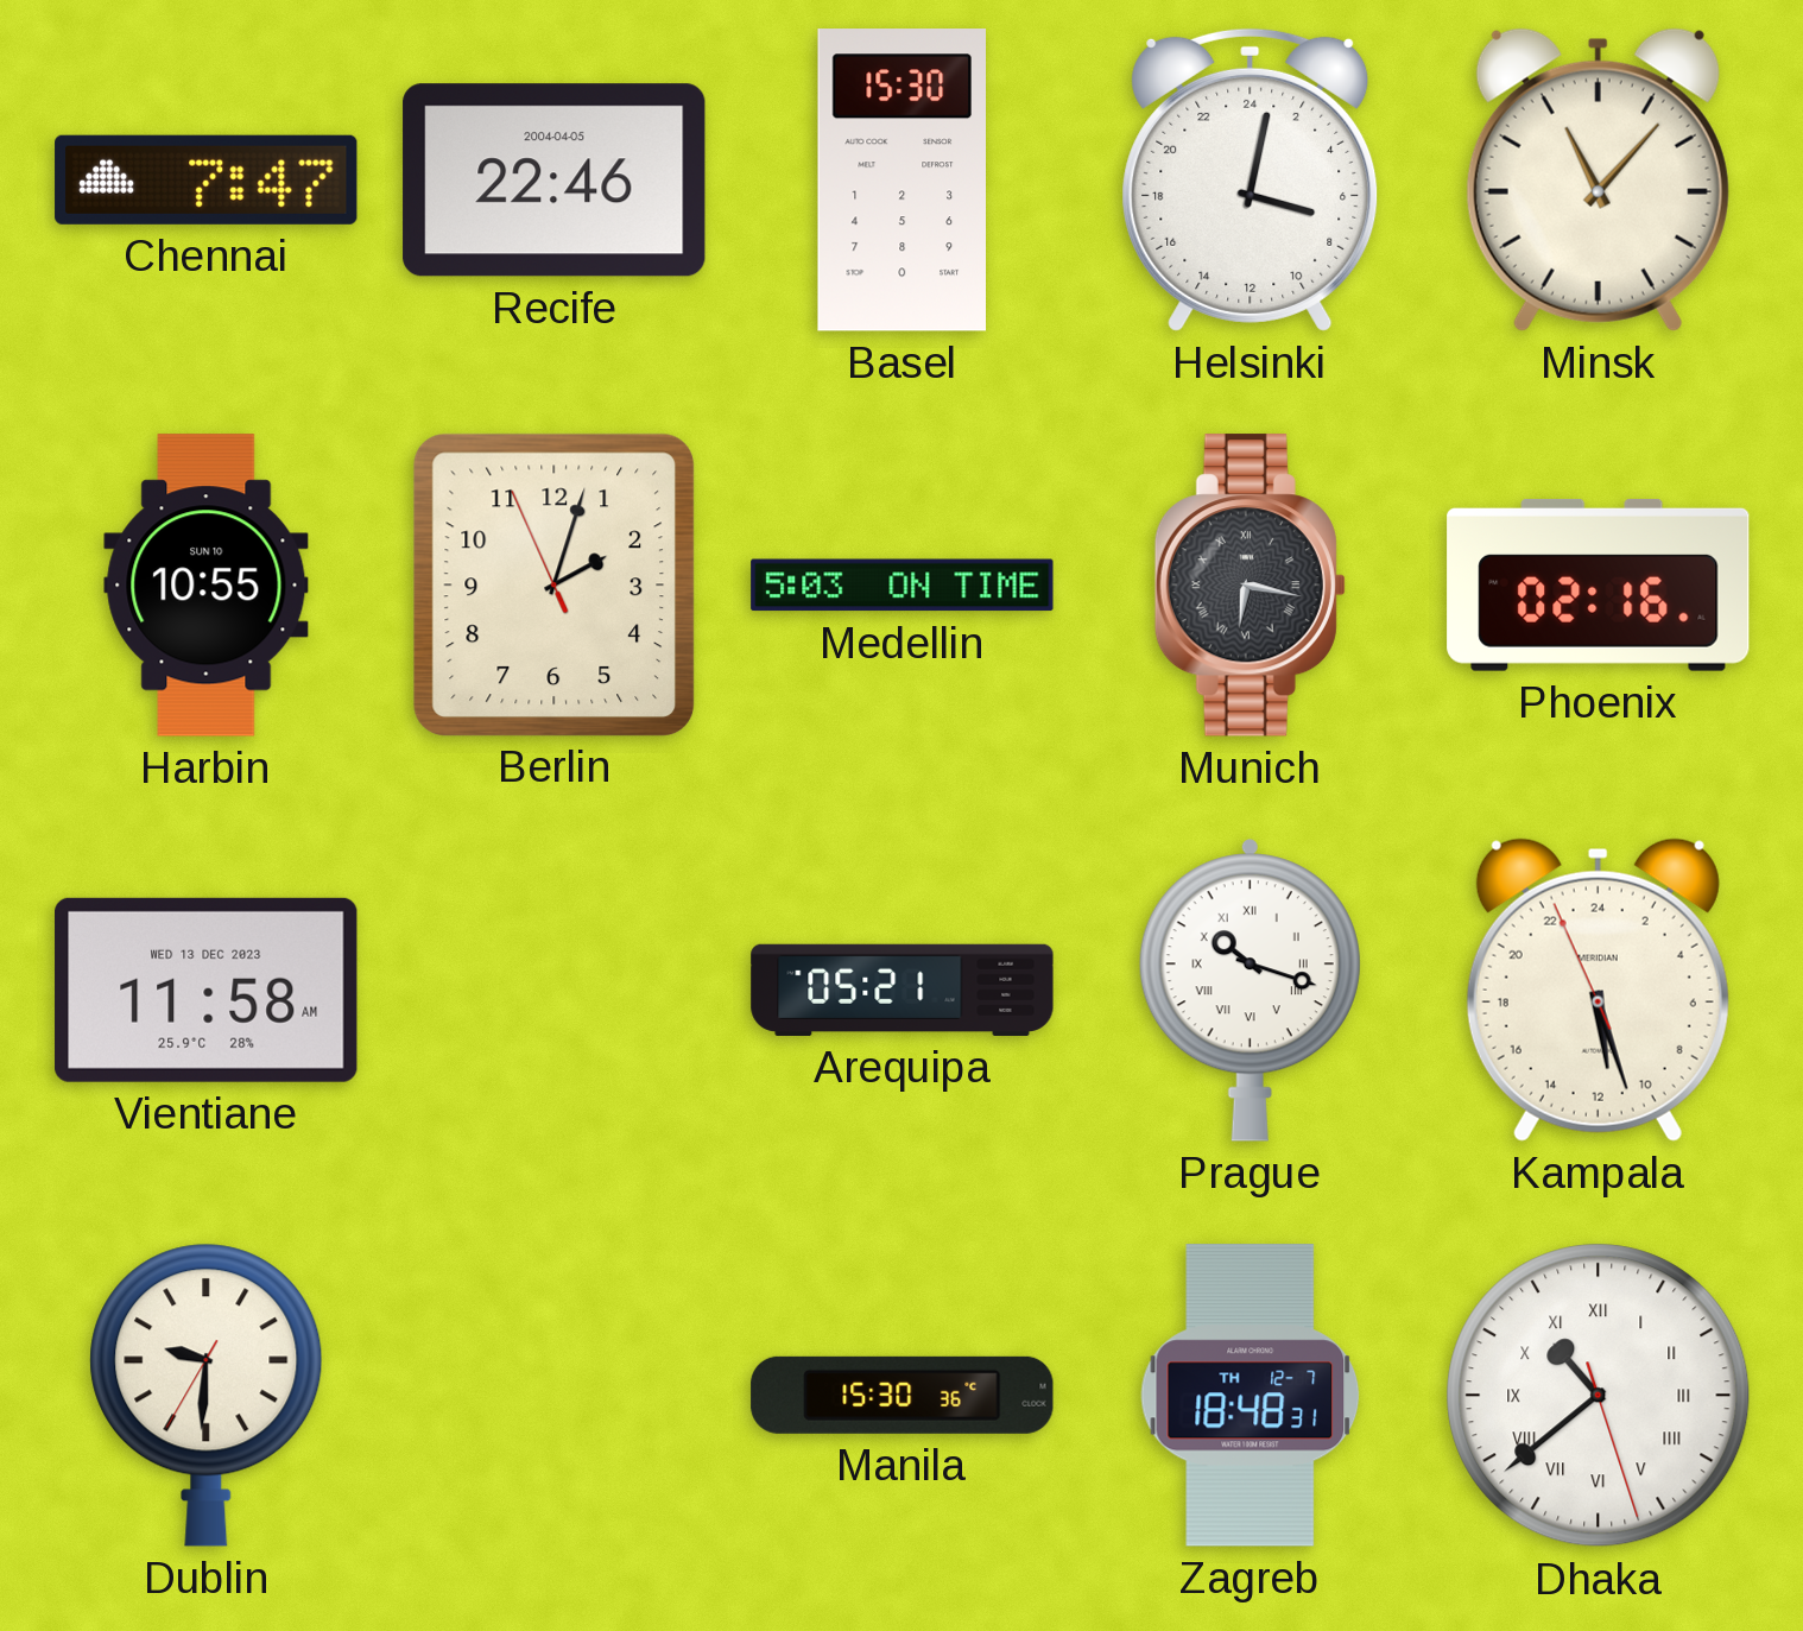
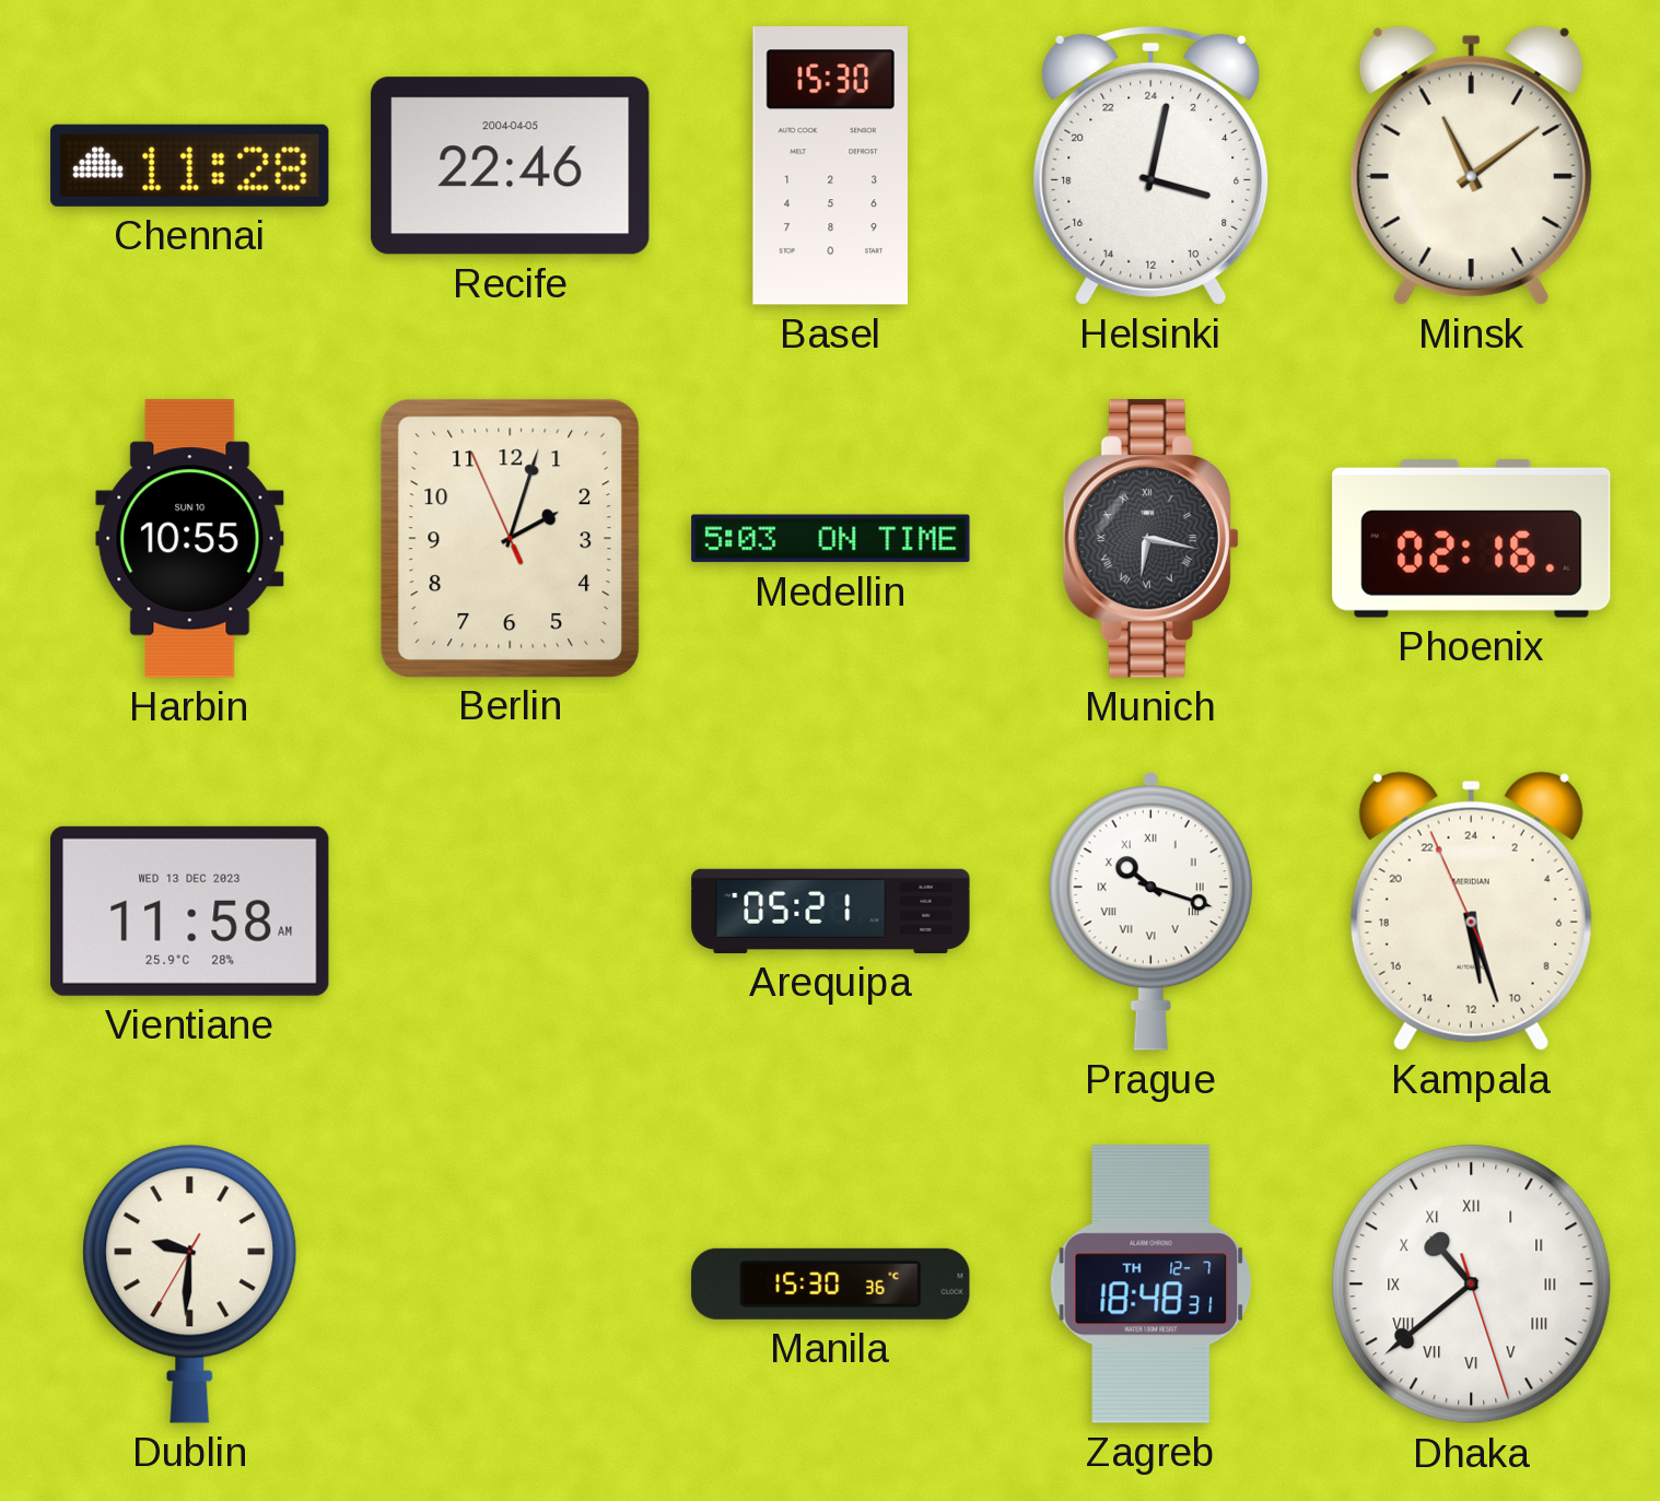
Chennai: 7:47 -> 11:28 (190, 165)
Minsk: 11:07 -> 11:09 (1471, 165)
